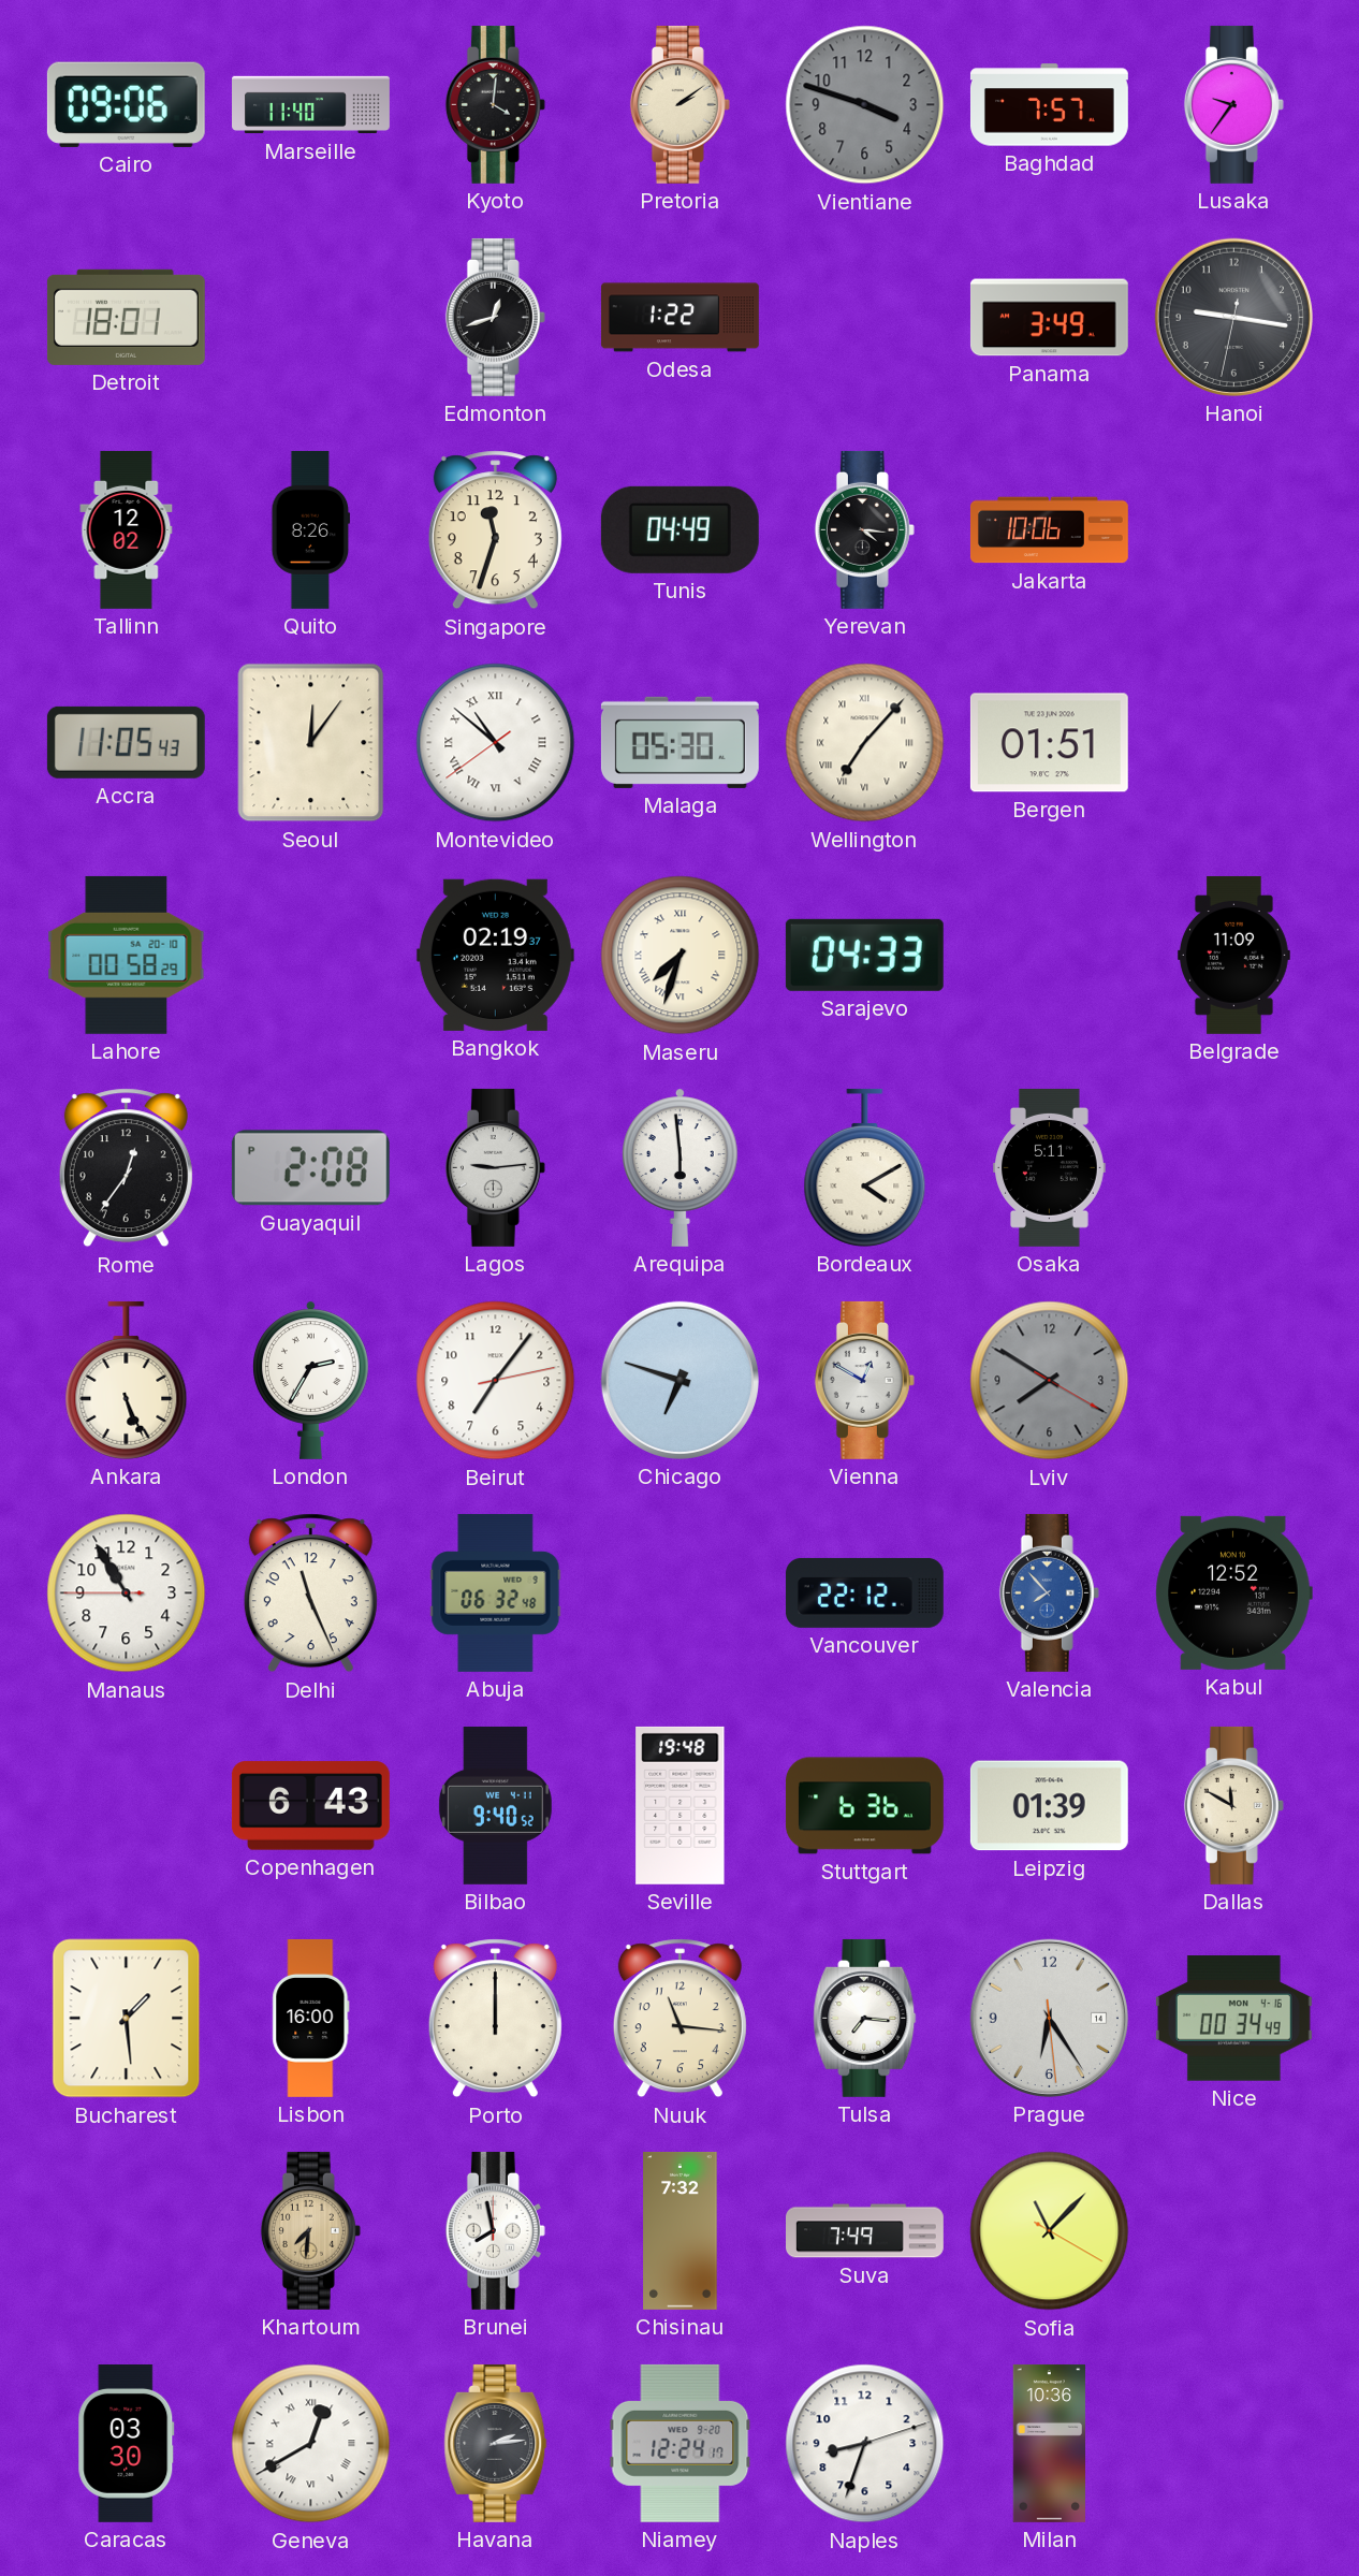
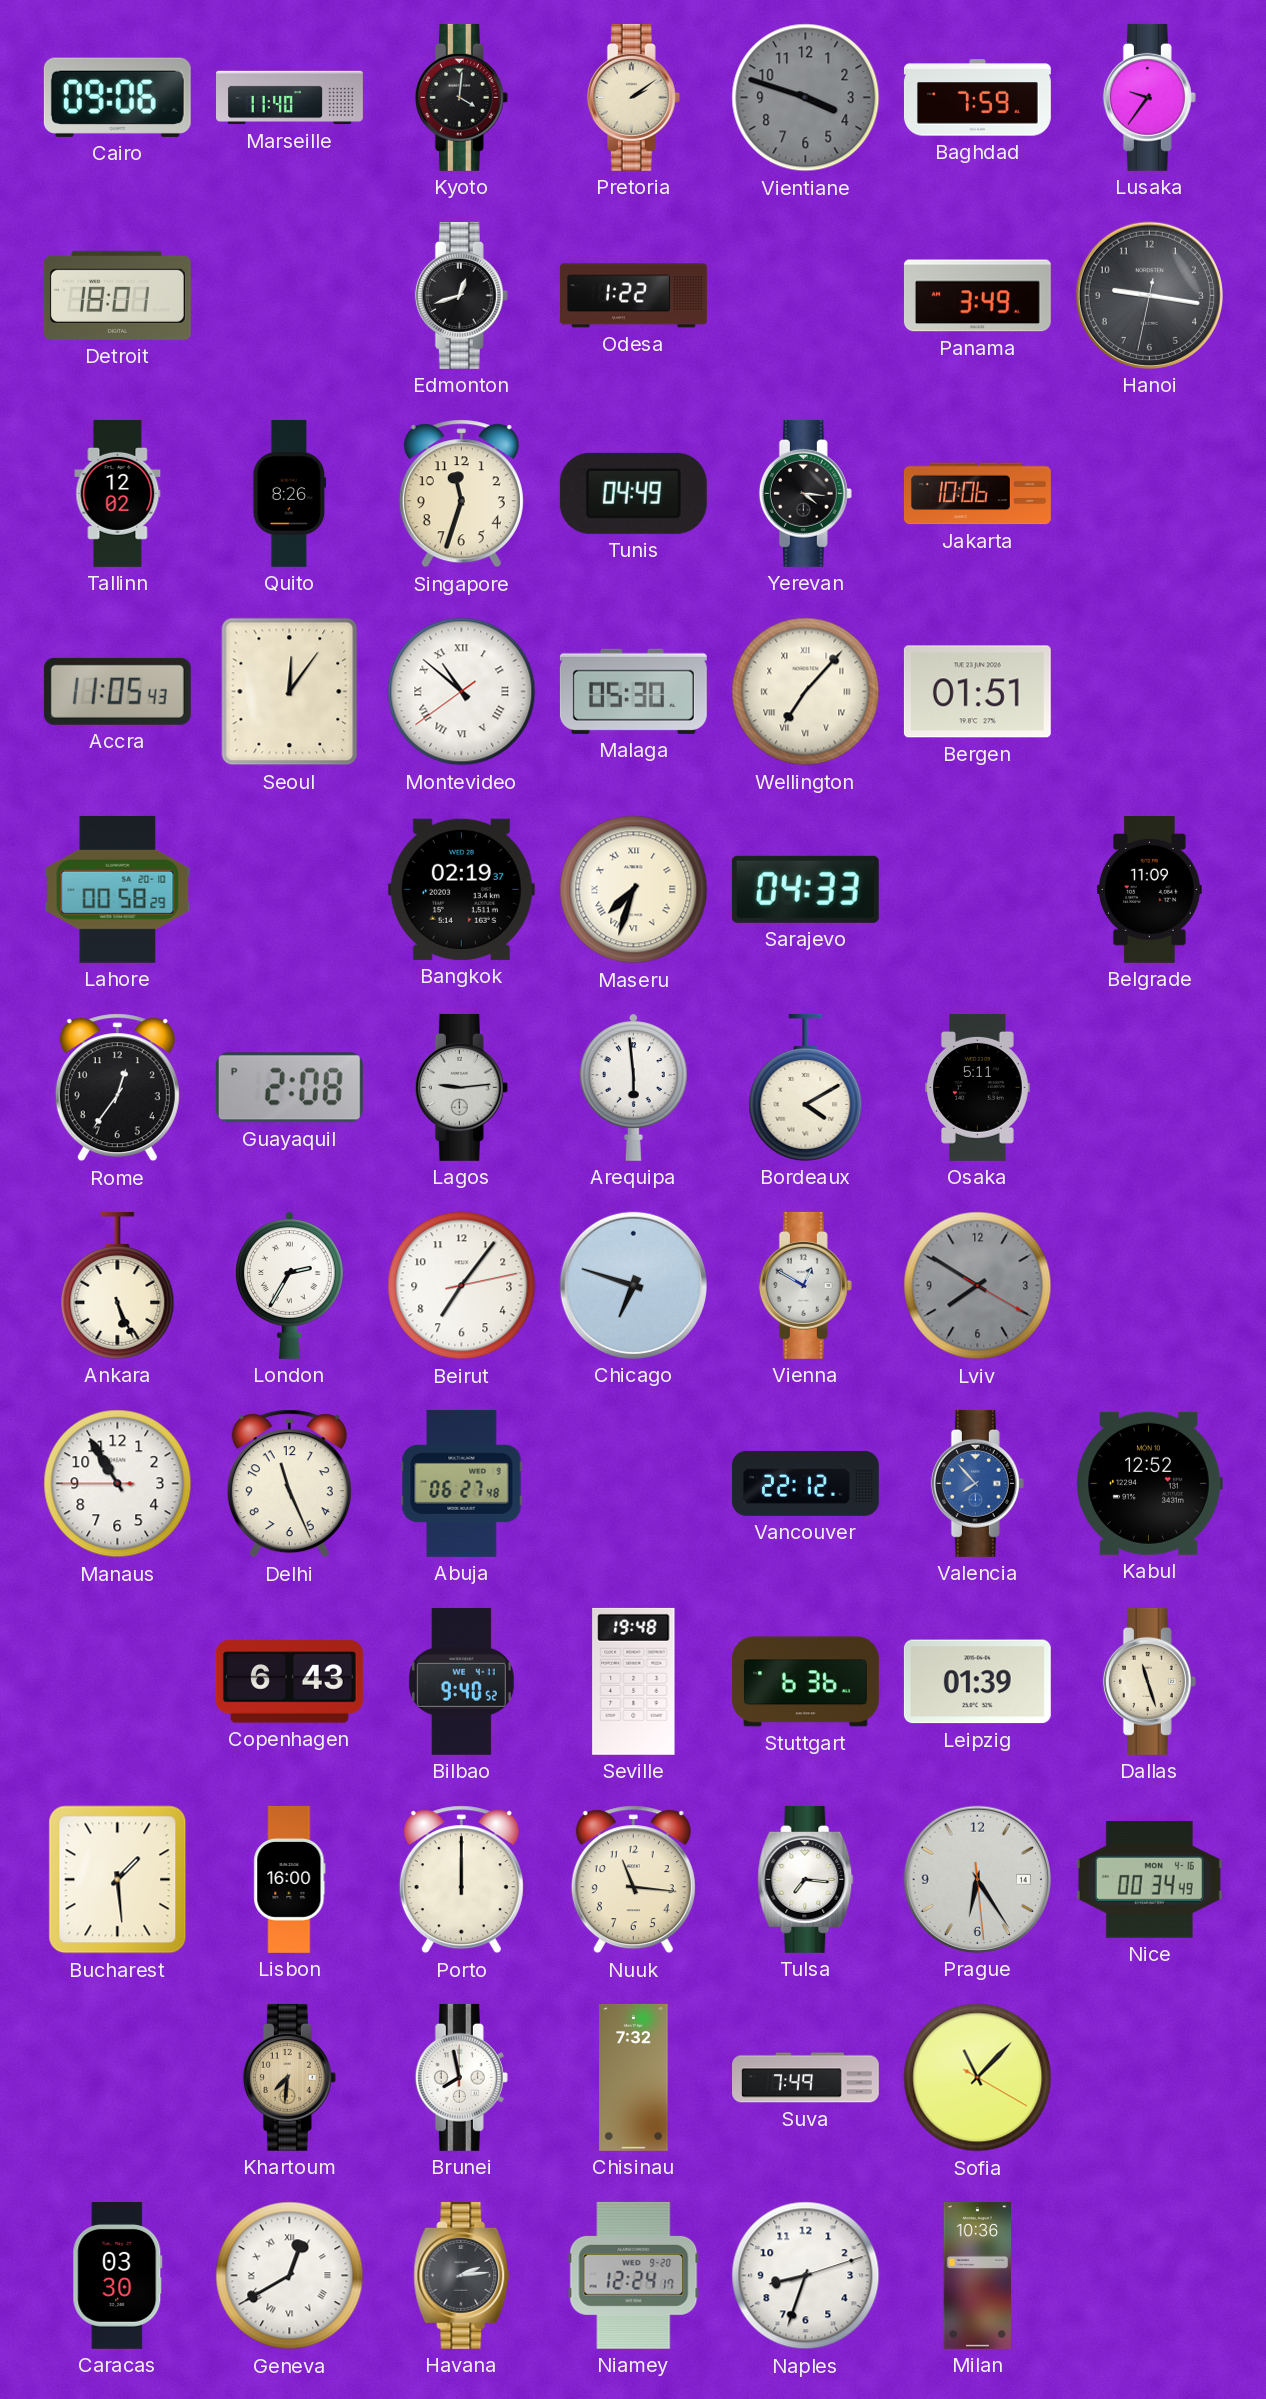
Baghdad: 7:57 -> 7:59 (977, 98)
Abuja: 06:32 -> 06:27 (462, 1483)
Dallas: 11:50 -> 11:27 (1149, 1681)
